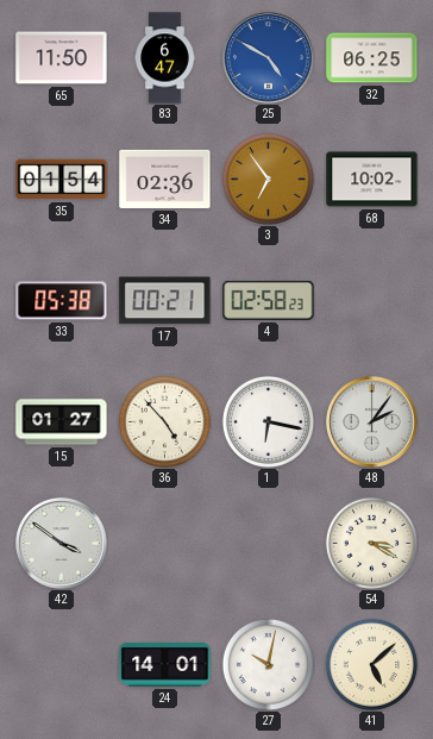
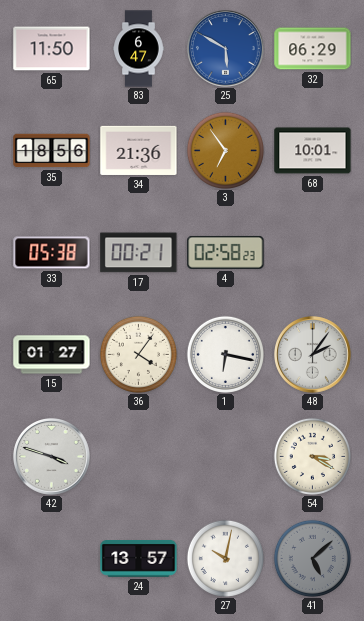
25: 4:50 -> 5:50 (226, 49)
32: 06:25 -> 06:29 (313, 49)
35: 01:54 -> 18:56 (52, 151)
34: 02:36 -> 21:36 (139, 150)
68: 10:02 -> 10:01 (313, 151)
36: 4:53 -> 4:06 (138, 354)
42: 3:51 -> 3:48 (52, 457)
24: 14:01 -> 13:57 (139, 559)
41 dial: cream -> grey (312, 558)
